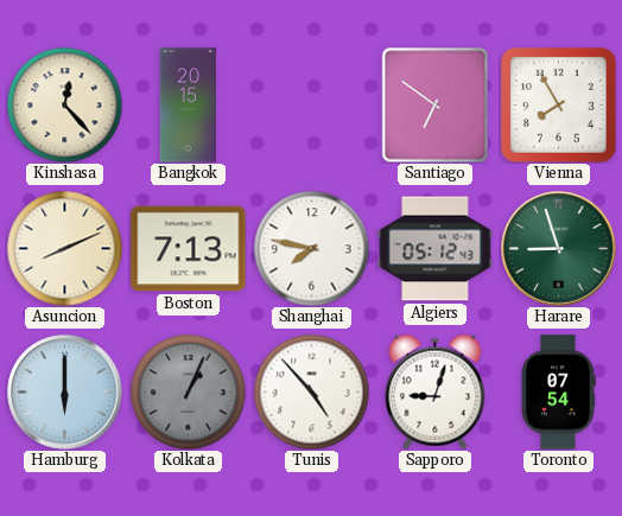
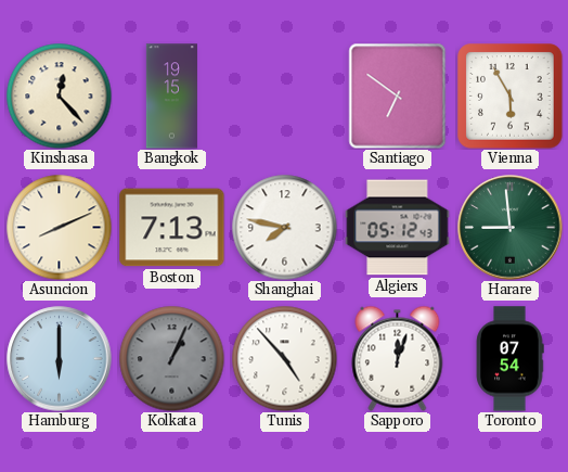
Bangkok: 20:15 -> 19:15 (171, 97)
Vienna: 7:55 -> 5:55 (511, 97)
Harare: 8:57 -> 8:59 (511, 228)
Sapporo: 9:03 -> 12:03 (398, 358)
